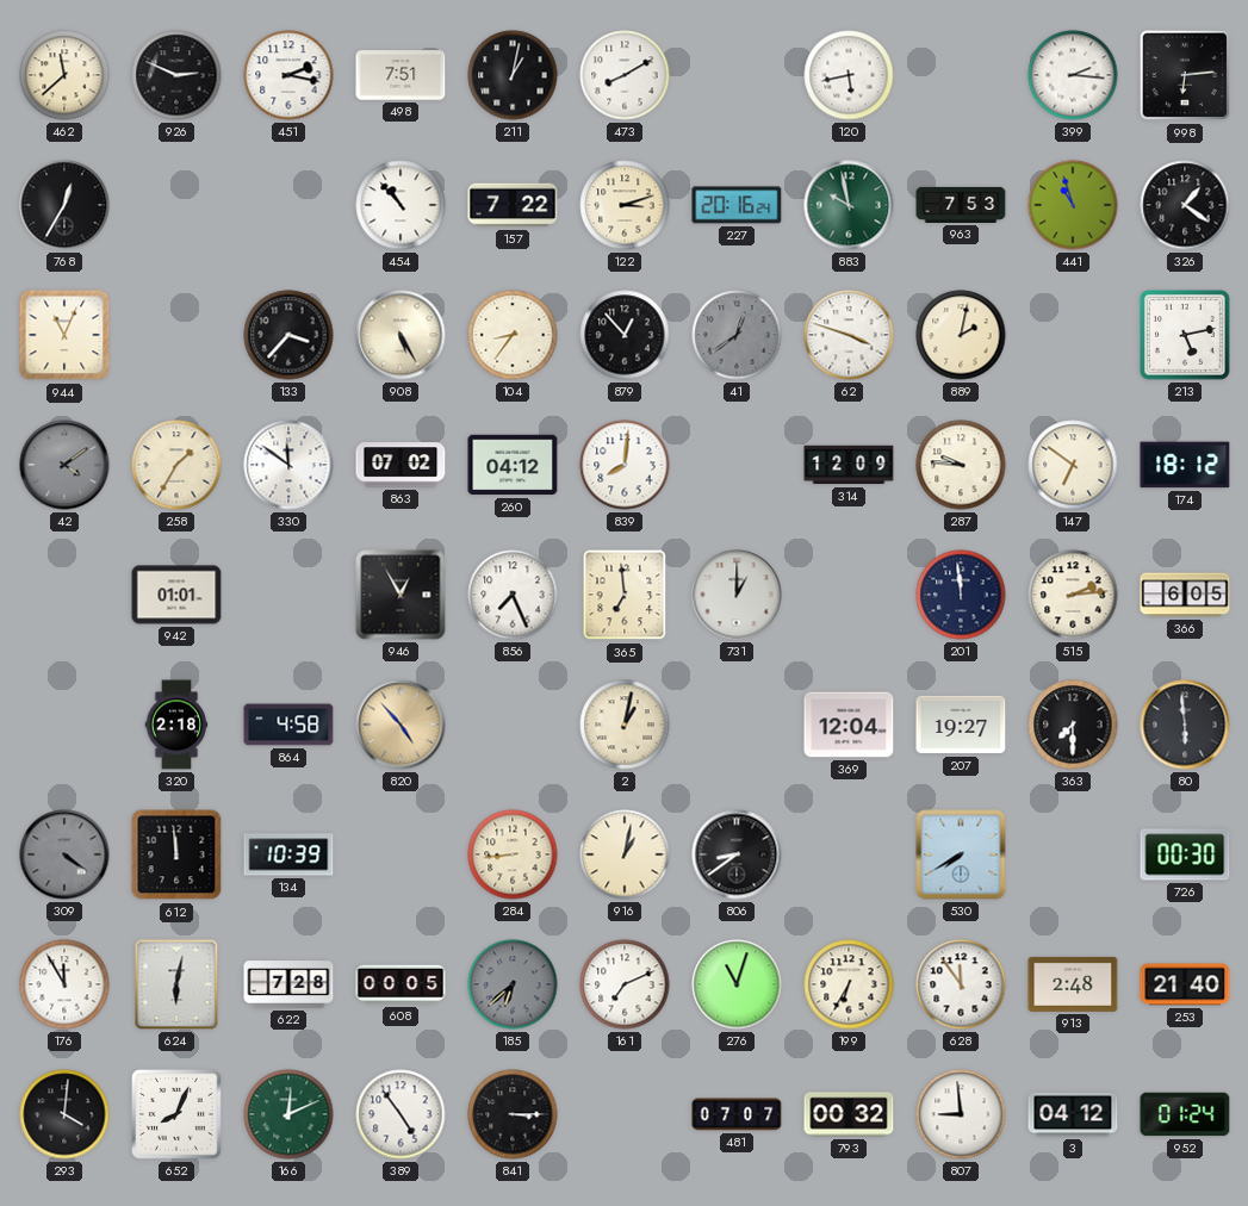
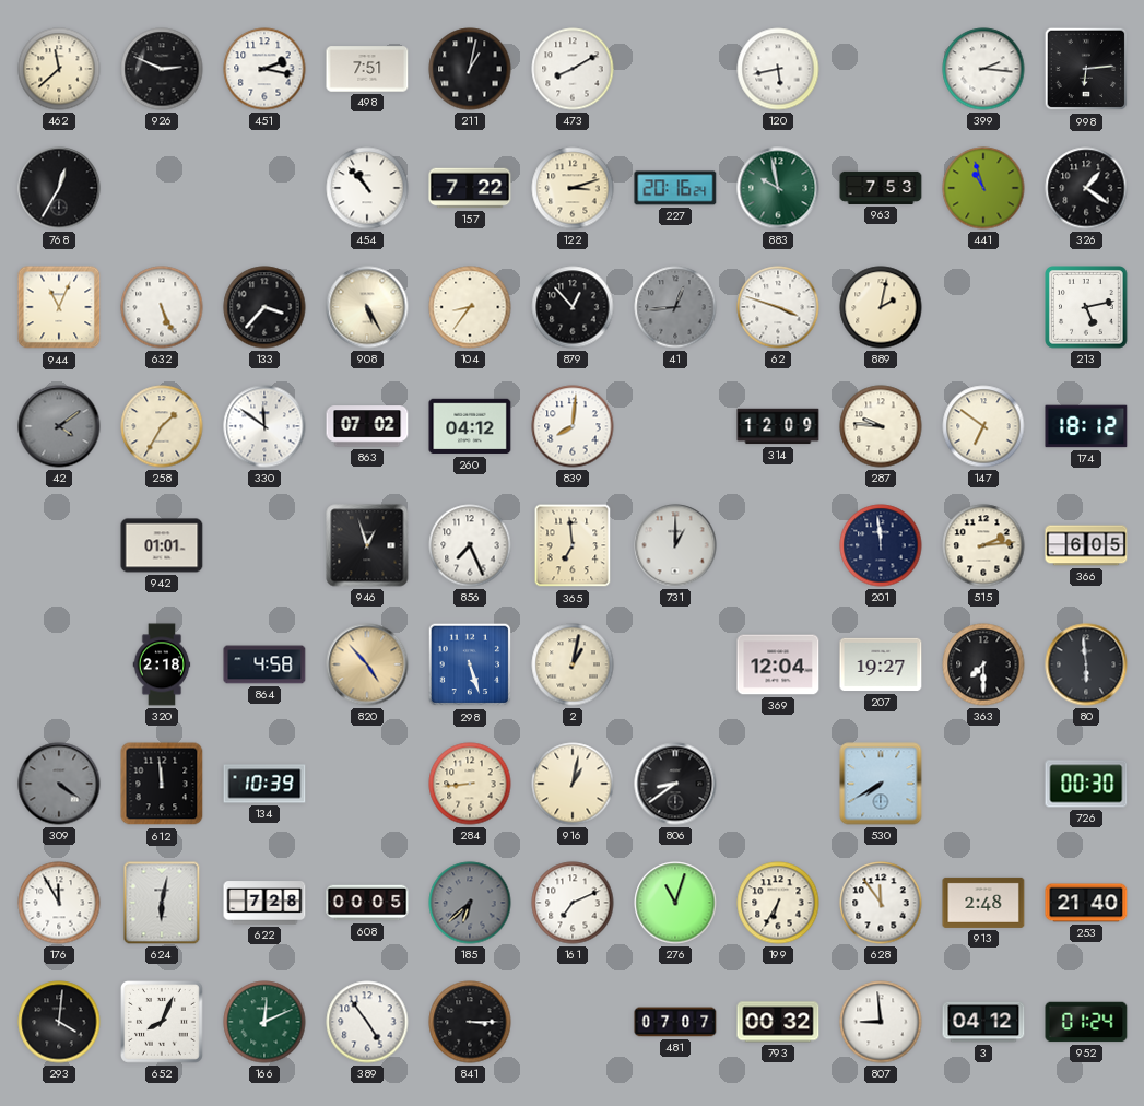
632: none -> 5:26 (162, 307)
41: 12:39 -> 12:44 (675, 307)
946: 12:55 -> 12:57 (367, 545)
298: none -> 5:27 (470, 664)
